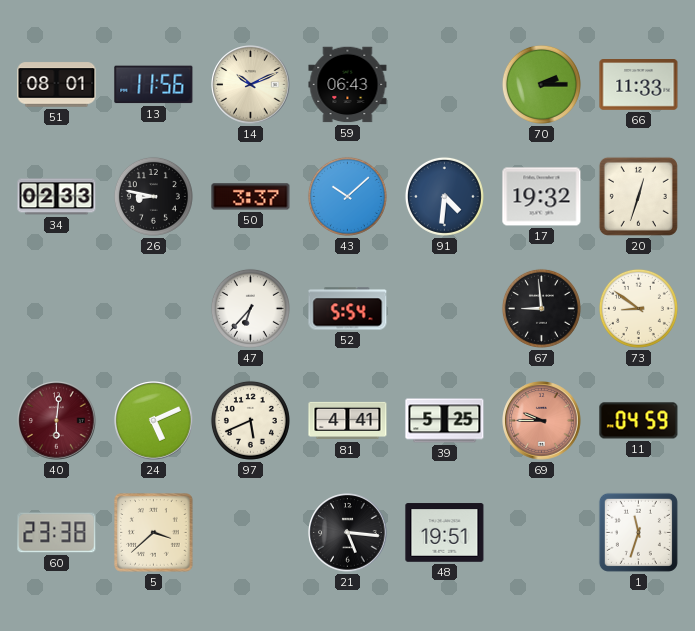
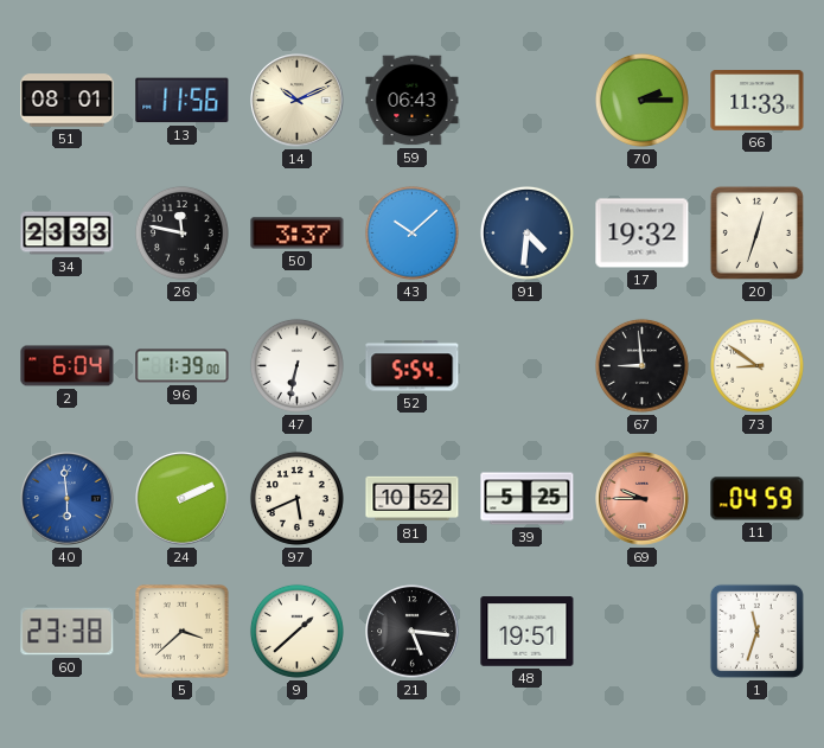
34: 02:33 -> 23:33 (68, 234)
26: 8:47 -> 11:47 (181, 232)
2: none -> 6:04 (68, 366)
96: none -> 1:39 (183, 366)
47: 6:37 -> 6:32 (296, 365)
40: 6:01 -> 5:59 (68, 499)
40 dial: burgundy -> blue (68, 499)
24: 5:11 -> 2:11 (183, 499)
81: 4:41 -> 10:52 (413, 499)
9: none -> 1:38 (296, 631)
